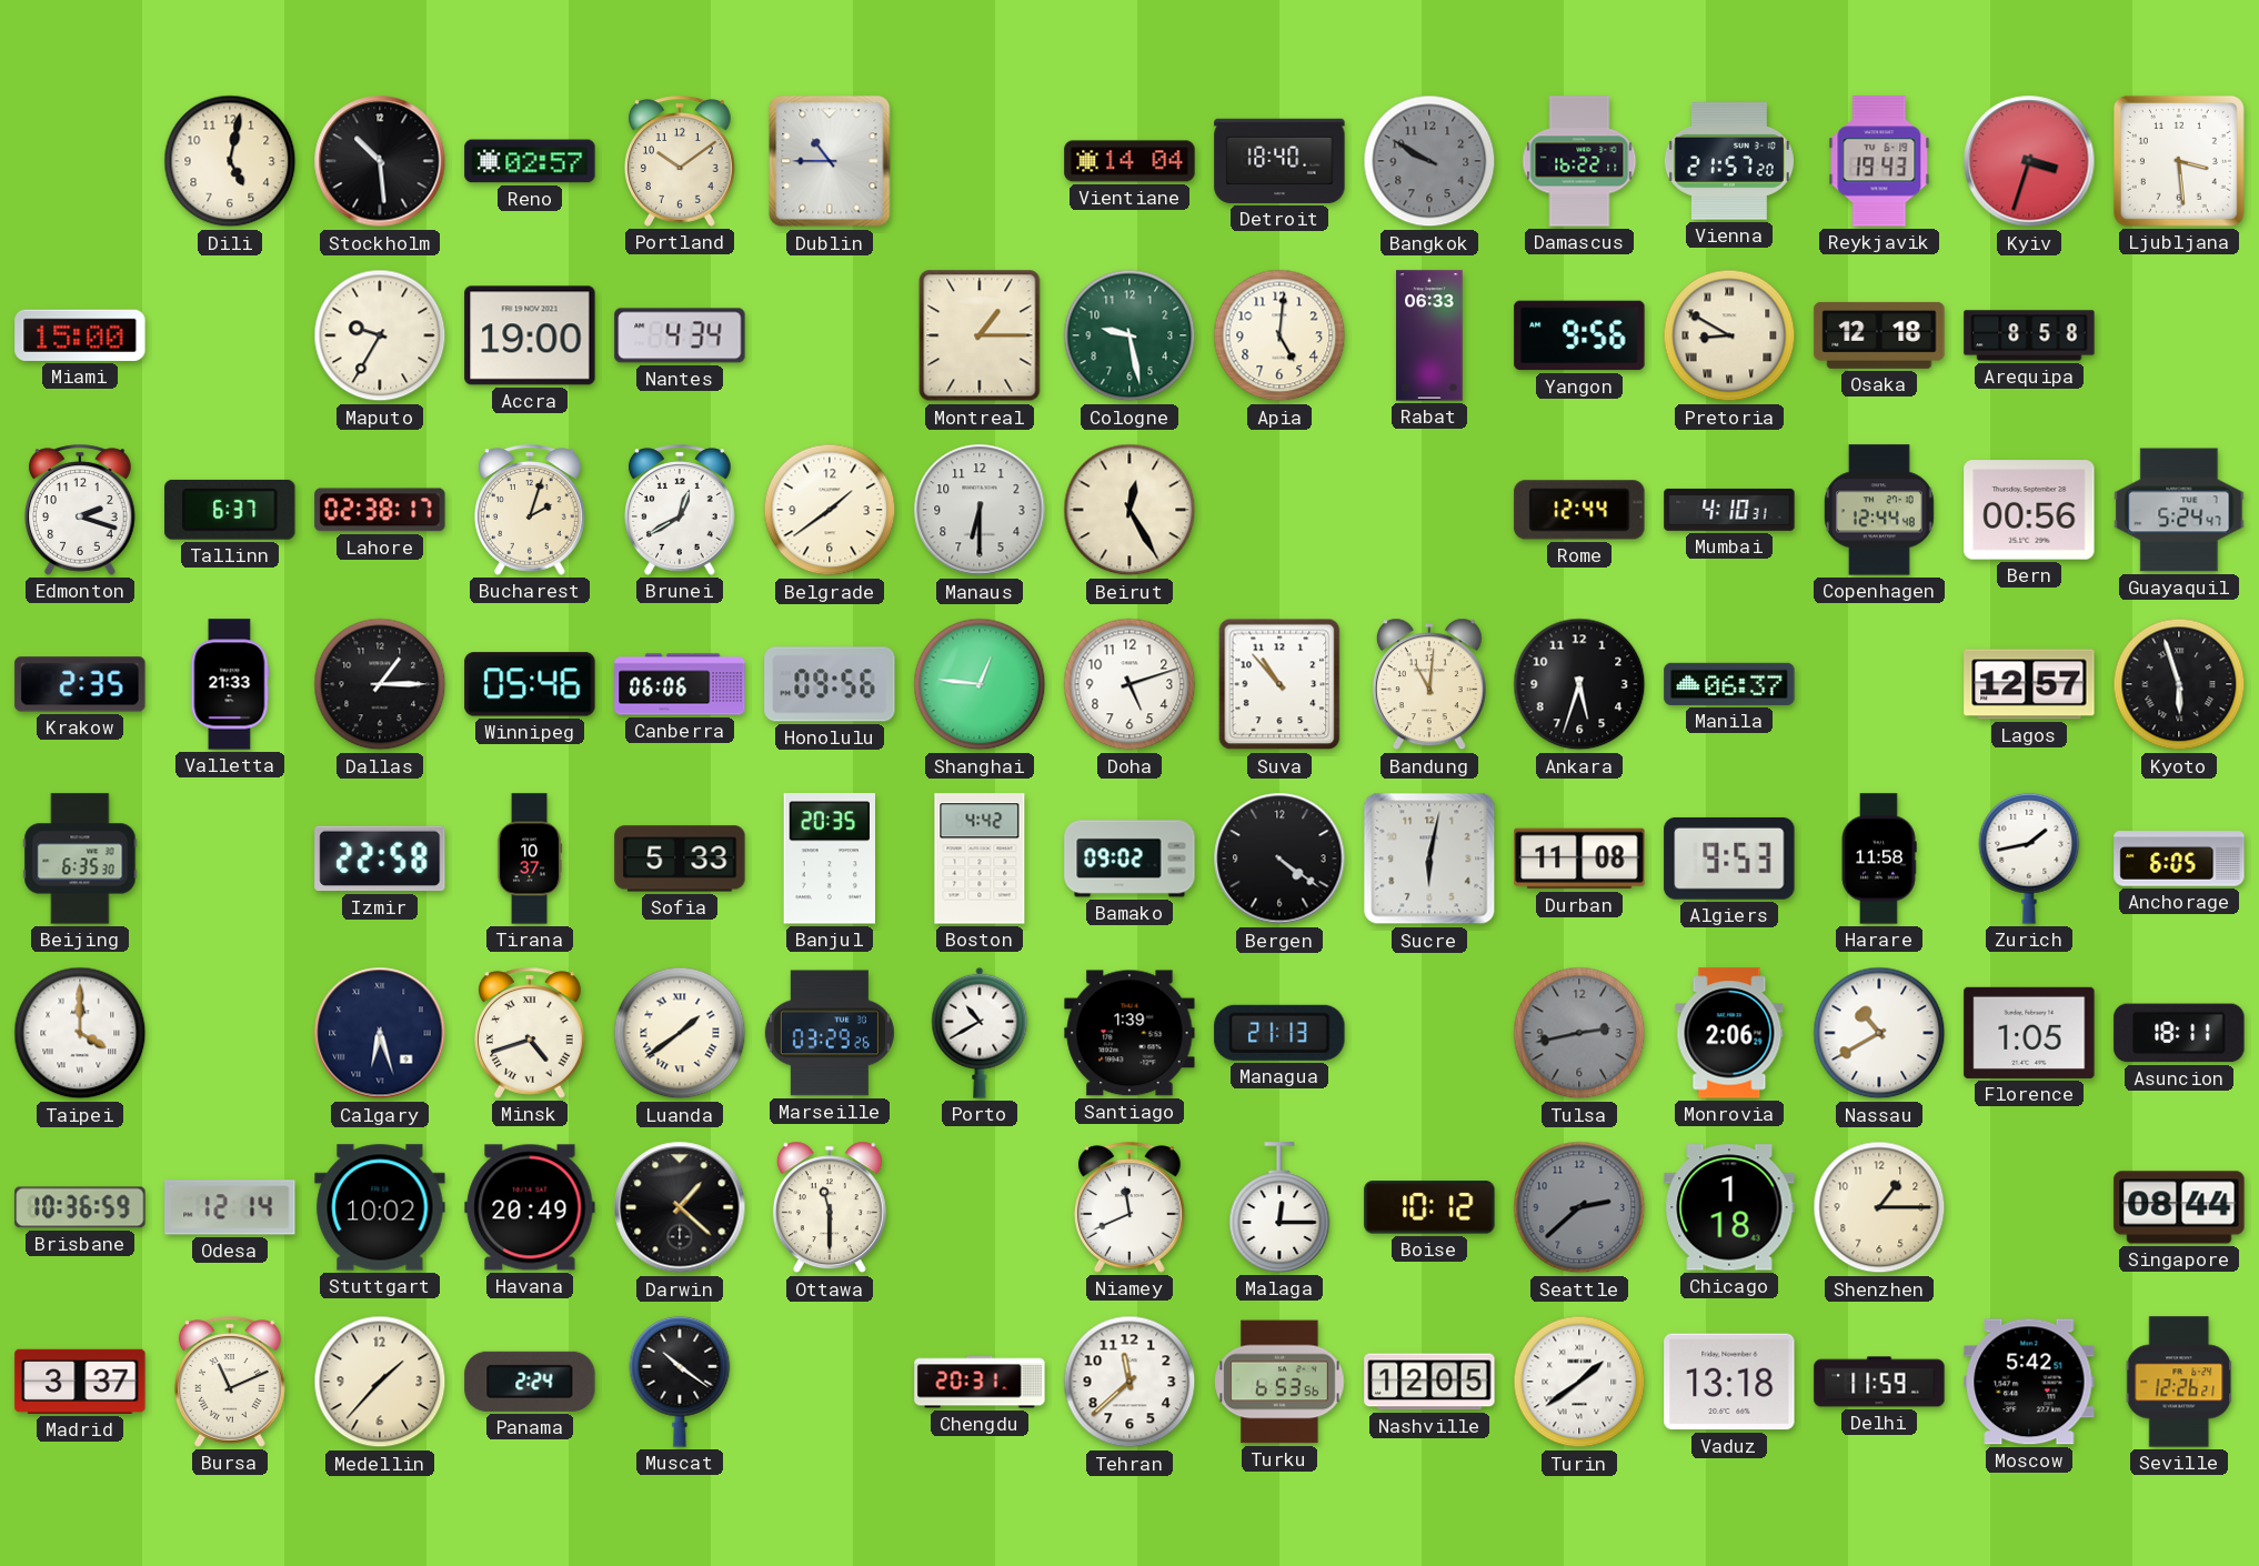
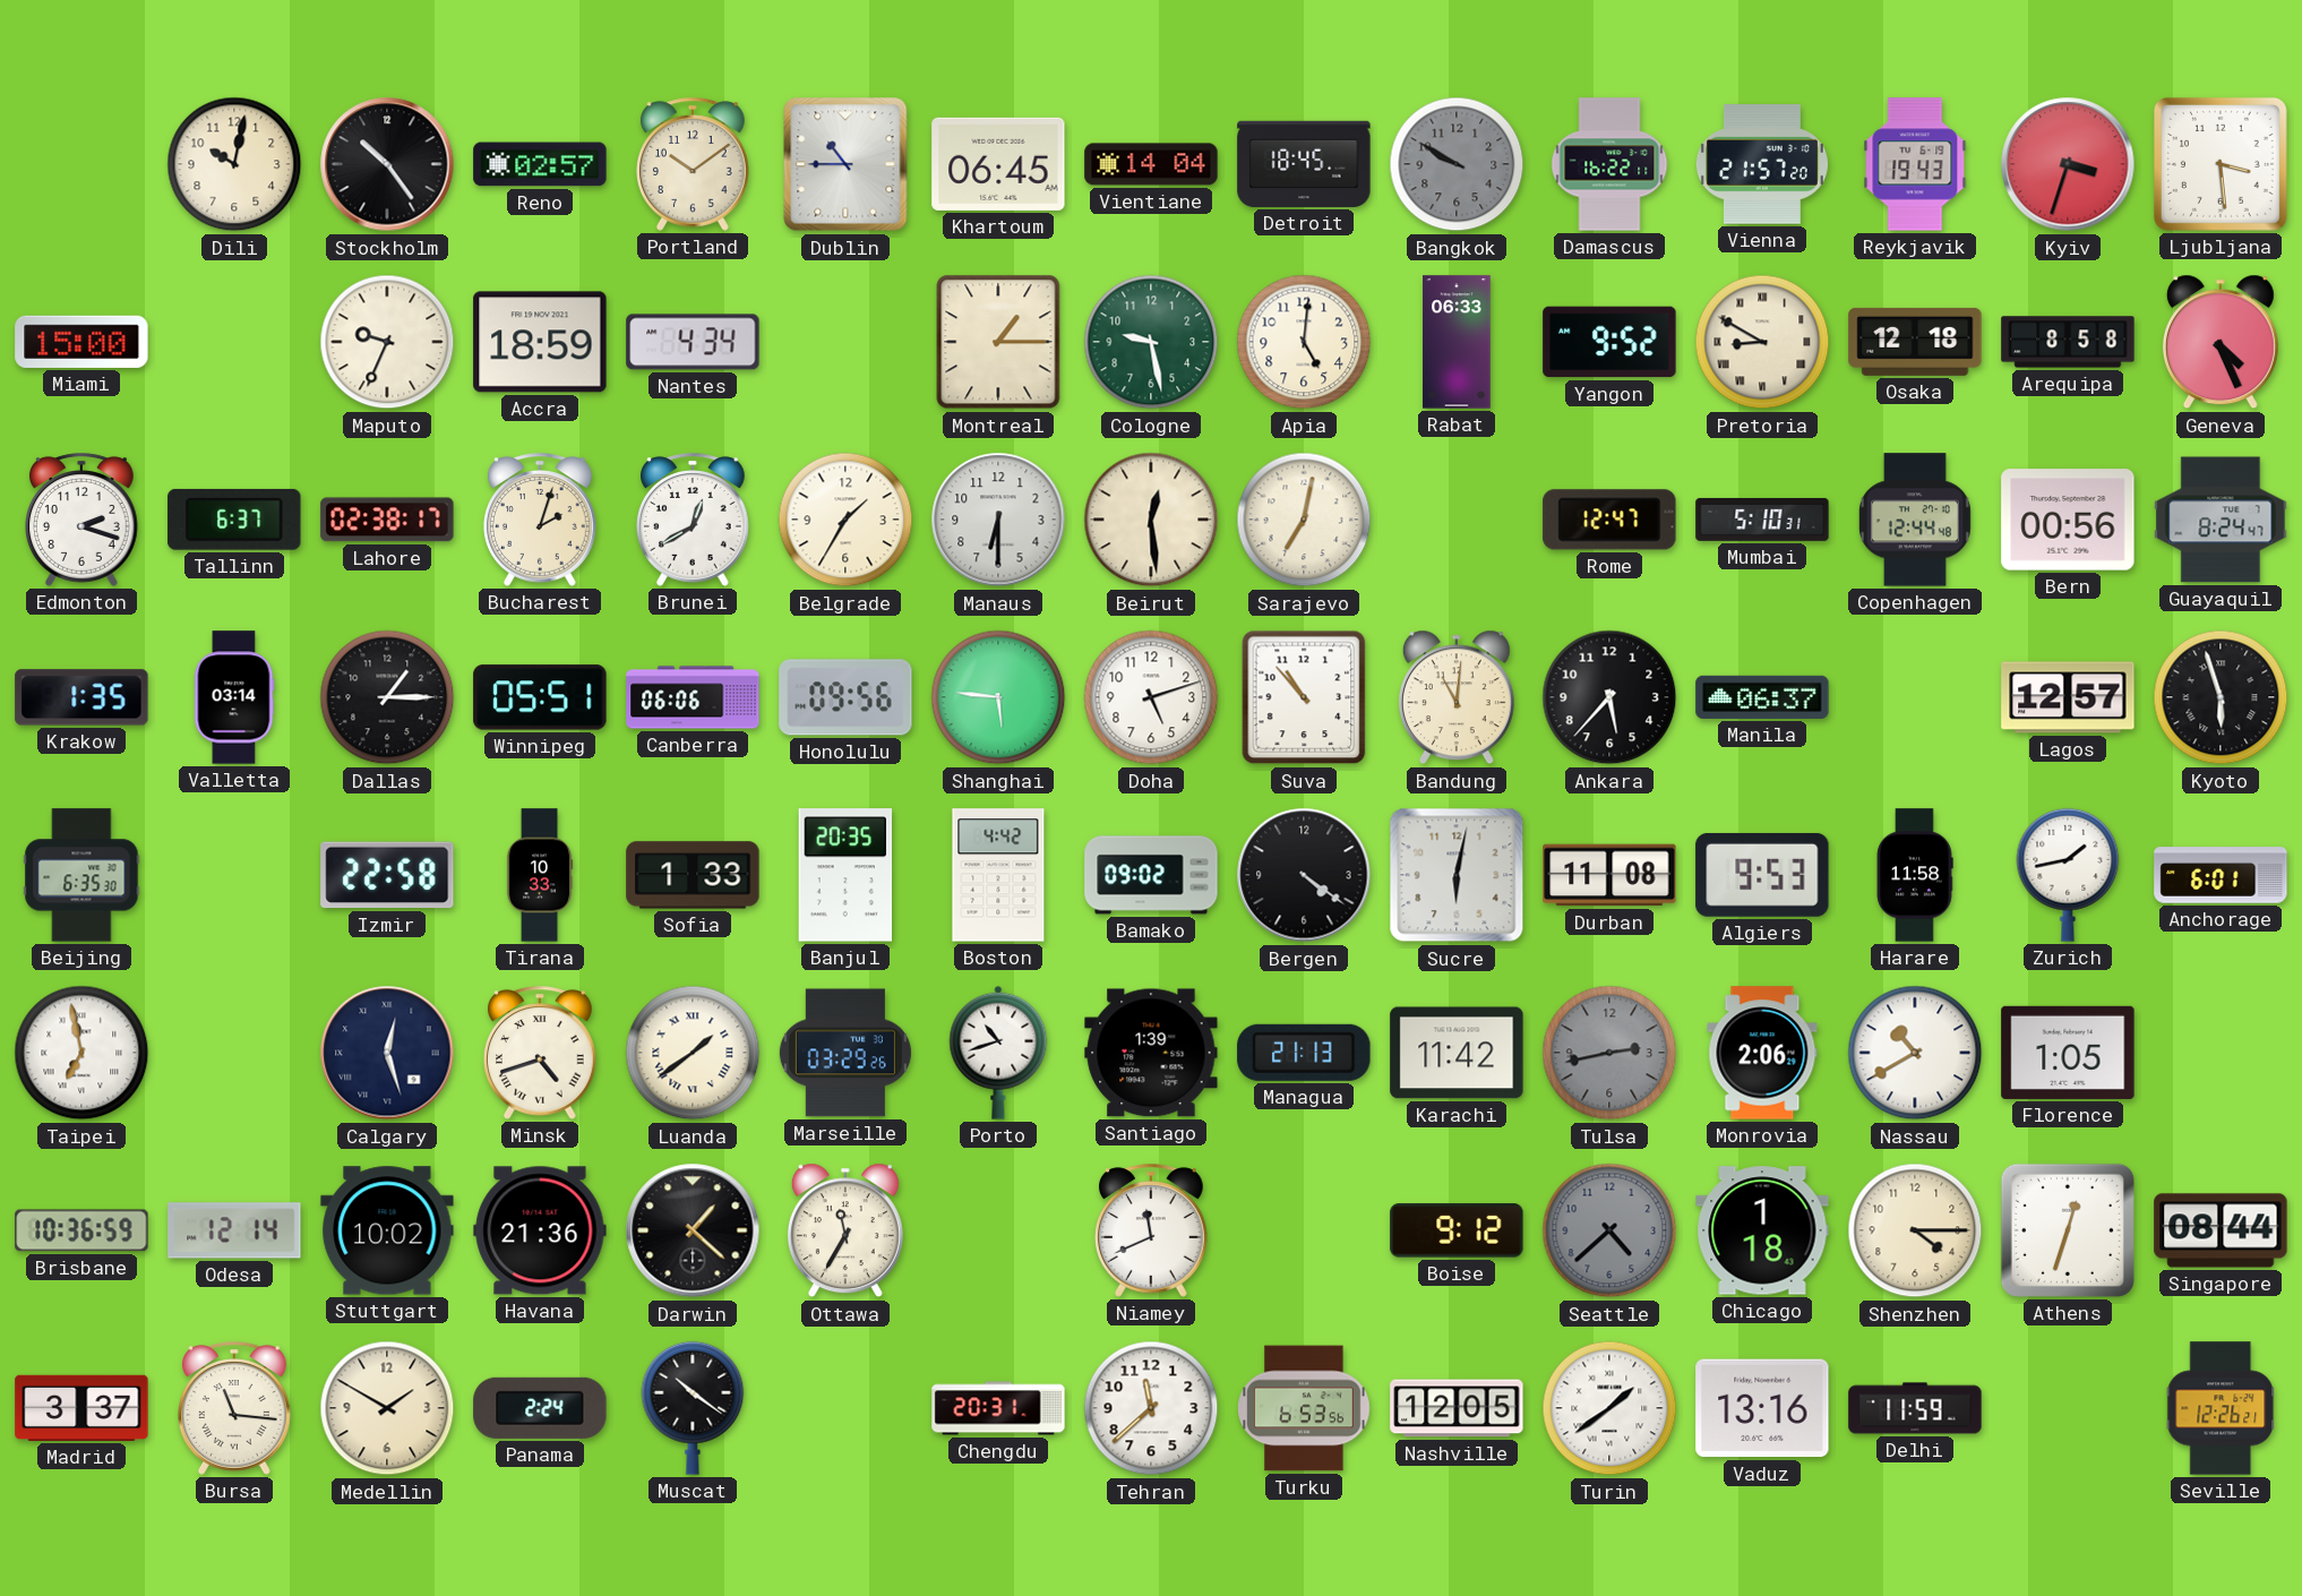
Dili: 5:02 -> 10:02 (234, 164)
Stockholm: 10:29 -> 10:24 (387, 164)
Khartoum: none -> 06:45 (998, 164)
Detroit: 18:40 -> 18:45 (1304, 164)
Maputo: 9:35 -> 9:34 (387, 342)
Accra: 19:00 -> 18:59 (540, 342)
Yangon: 9:56 -> 9:52 (1609, 342)
Geneva: none -> 4:26 (2221, 342)
Belgrade: 1:39 -> 1:35 (845, 520)
Beirut: 12:25 -> 12:29 (1151, 520)
Sarajevo: none -> 7:02 (1304, 520)
Rome: 12:44 -> 12:47 (1609, 520)
Mumbai: 4:10 -> 5:10 (1762, 520)
Guayaquil: 5:24 -> 8:24 (2221, 520)
Krakow: 2:35 -> 1:35 (81, 697)
Valletta: 21:33 -> 03:14 (234, 697)
Winnipeg: 05:46 -> 05:51 (540, 697)
Shanghai: 12:46 -> 5:46 (998, 697)
Ankara: 5:33 -> 5:37 (1609, 697)
Tirana: 10:37 -> 10:33 (540, 875)
Sofia: 5:33 -> 1:33 (693, 875)
Anchorage: 6:05 -> 6:01 (2221, 875)
Taipei: 4:00 -> 6:58 (81, 1053)
Calgary: 6:27 -> 12:27 (387, 1053)
Porto: 10:40 -> 10:42 (998, 1053)
Karachi: none -> 11:42 (1457, 1053)
Asuncion: 18:11 -> none (2179, 1033)
Havana: 20:49 -> 21:36 (540, 1230)
Ottawa: 11:30 -> 11:35 (845, 1230)
Malaga: 12:15 -> none (1279, 1207)
Boise: 10:12 -> 9:12 (1457, 1230)
Seattle: 2:38 -> 4:38 (1609, 1230)
Shenzhen: 1:15 -> 4:15 (1915, 1230)
Athens: none -> 12:33 (2068, 1230)
Bursa: 11:11 -> 11:16 (235, 1408)
Medellin: 1:37 -> 1:50 (387, 1408)
Vaduz: 13:18 -> 13:16 (1762, 1408)
Moscow: 5:42 -> none (2029, 1382)
